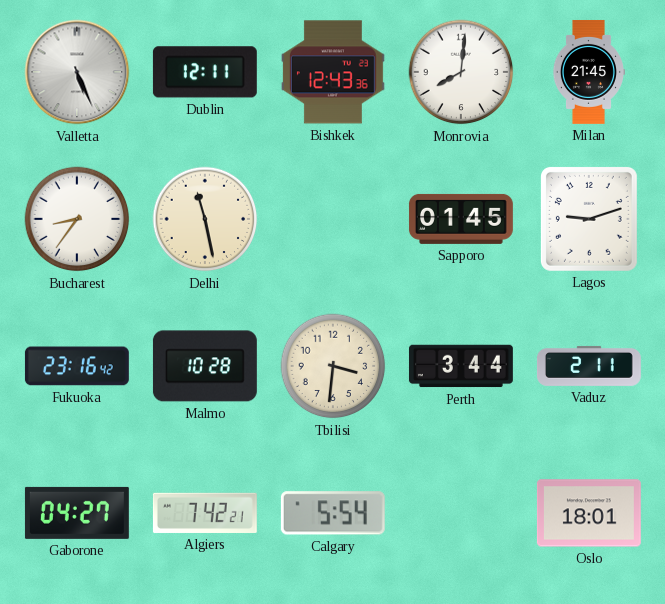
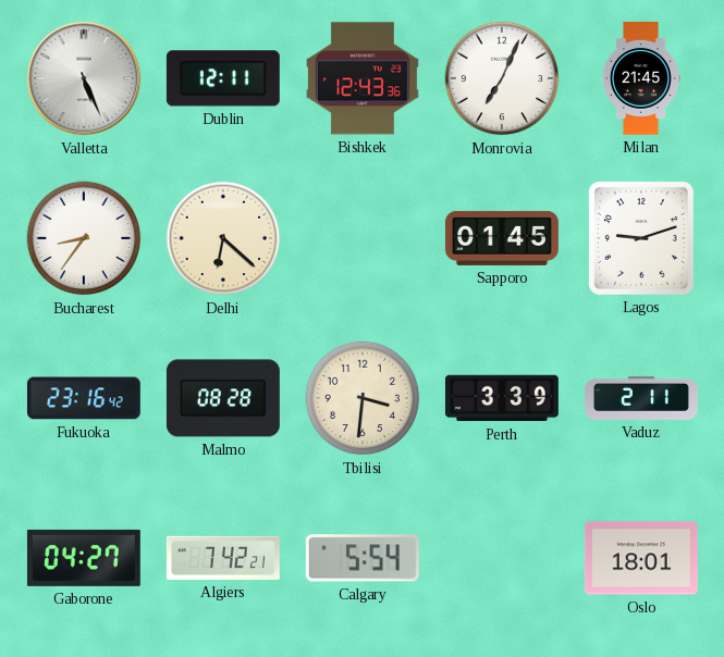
Monrovia: 8:01 -> 7:04 (502, 78)
Delhi: 11:28 -> 6:22 (223, 238)
Malmo: 10:28 -> 08:28 (223, 398)
Perth: 3:44 -> 3:39 (502, 398)
